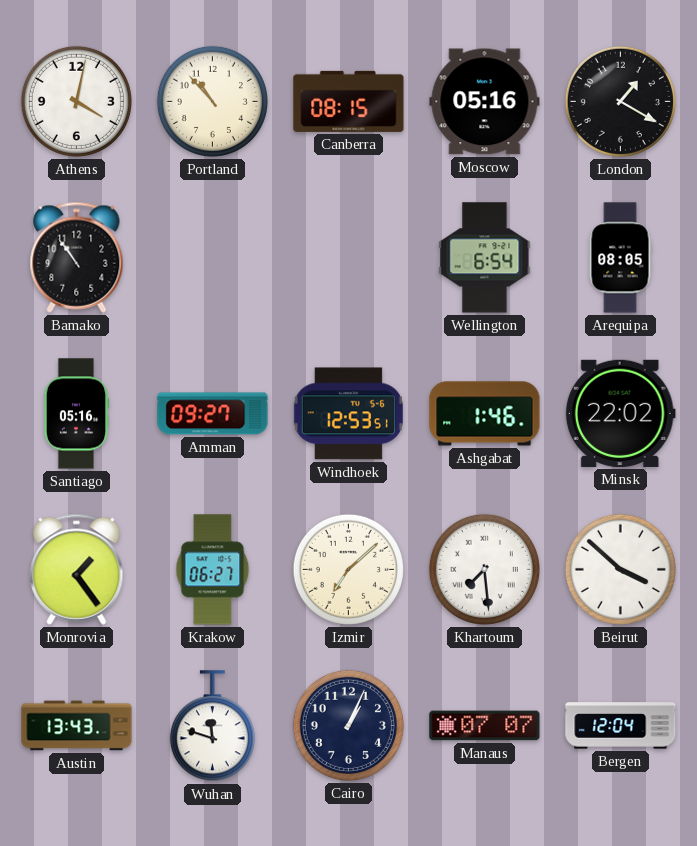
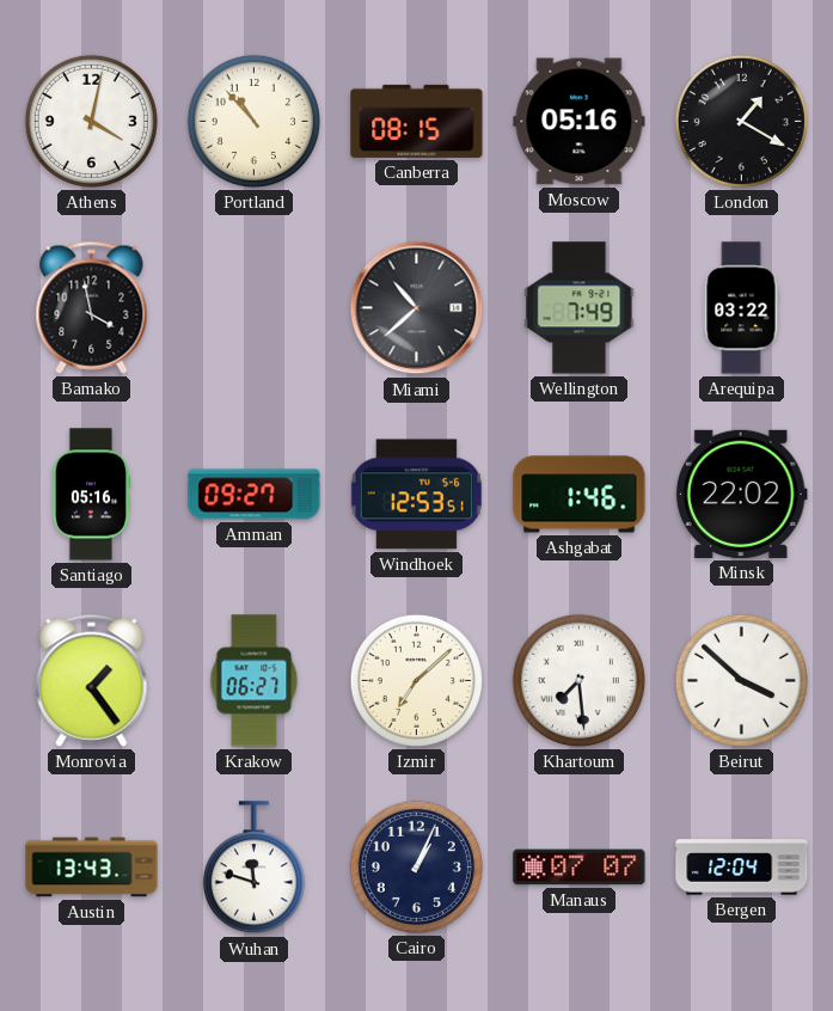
Bamako: 10:54 -> 3:58 (92, 307)
Miami: none -> 10:38 (417, 308)
Wellington: 6:54 -> 7:49 (580, 308)
Arequipa: 08:05 -> 03:22 (741, 308)
